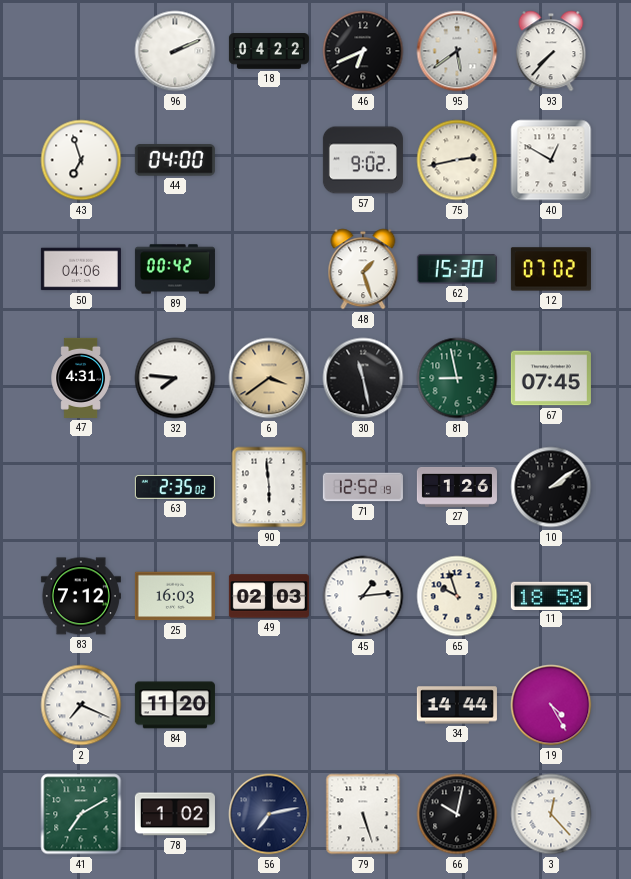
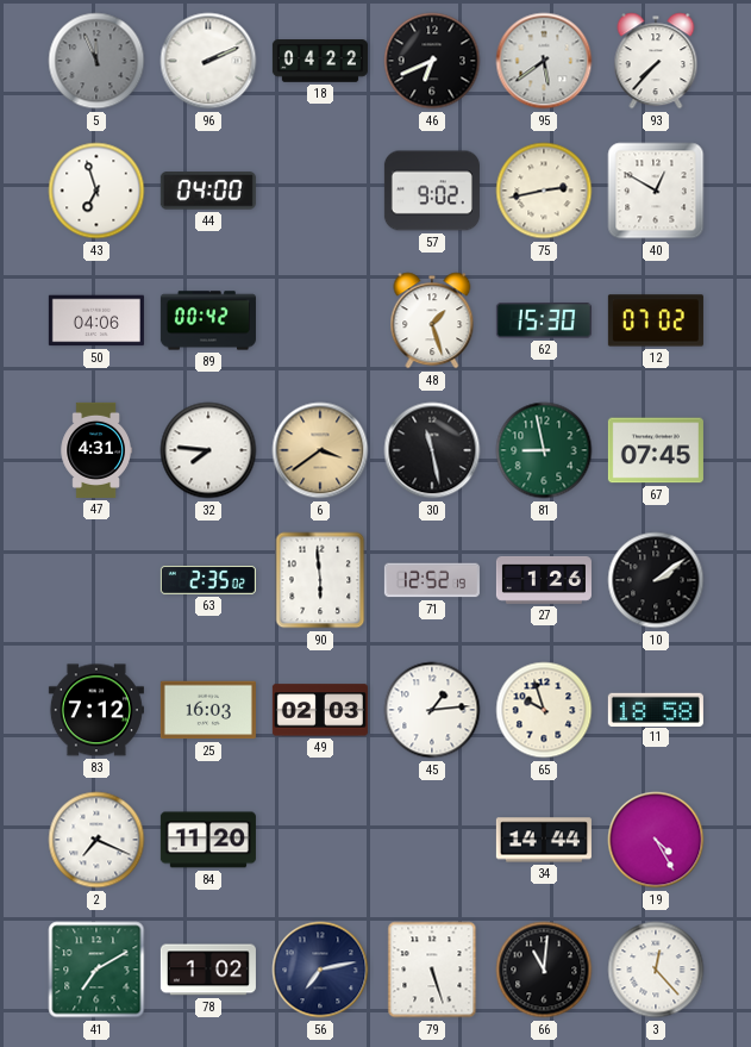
5: none -> 11:56 (96, 61)
66: 10:02 -> 11:01 (544, 970)
